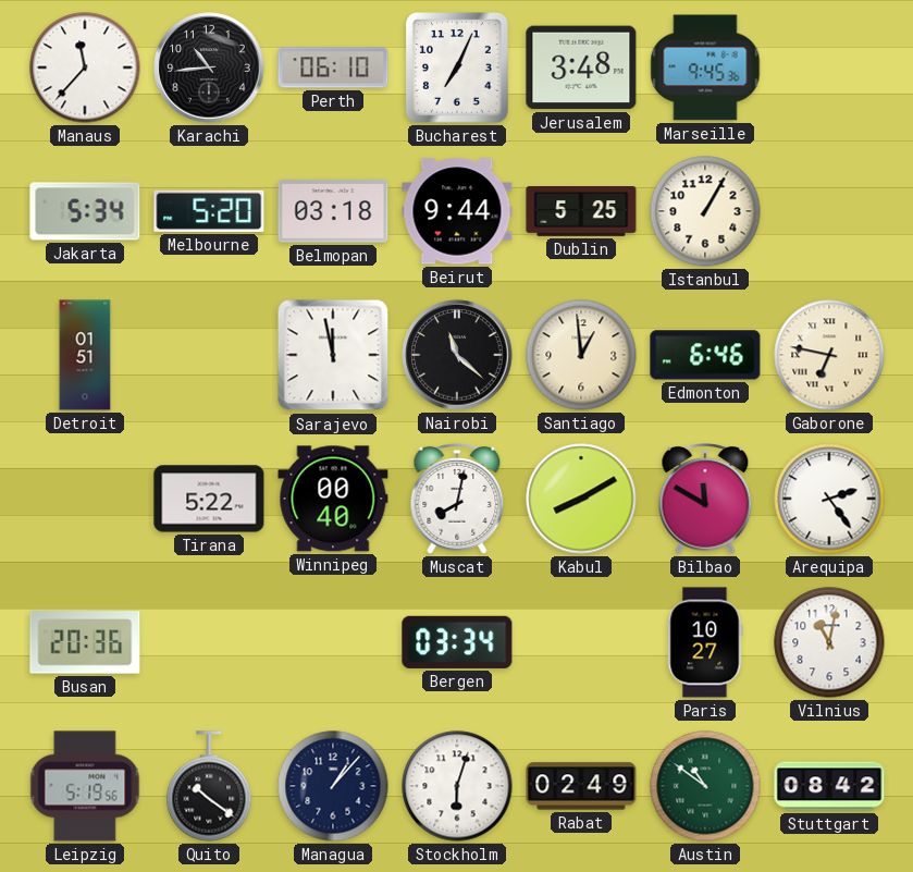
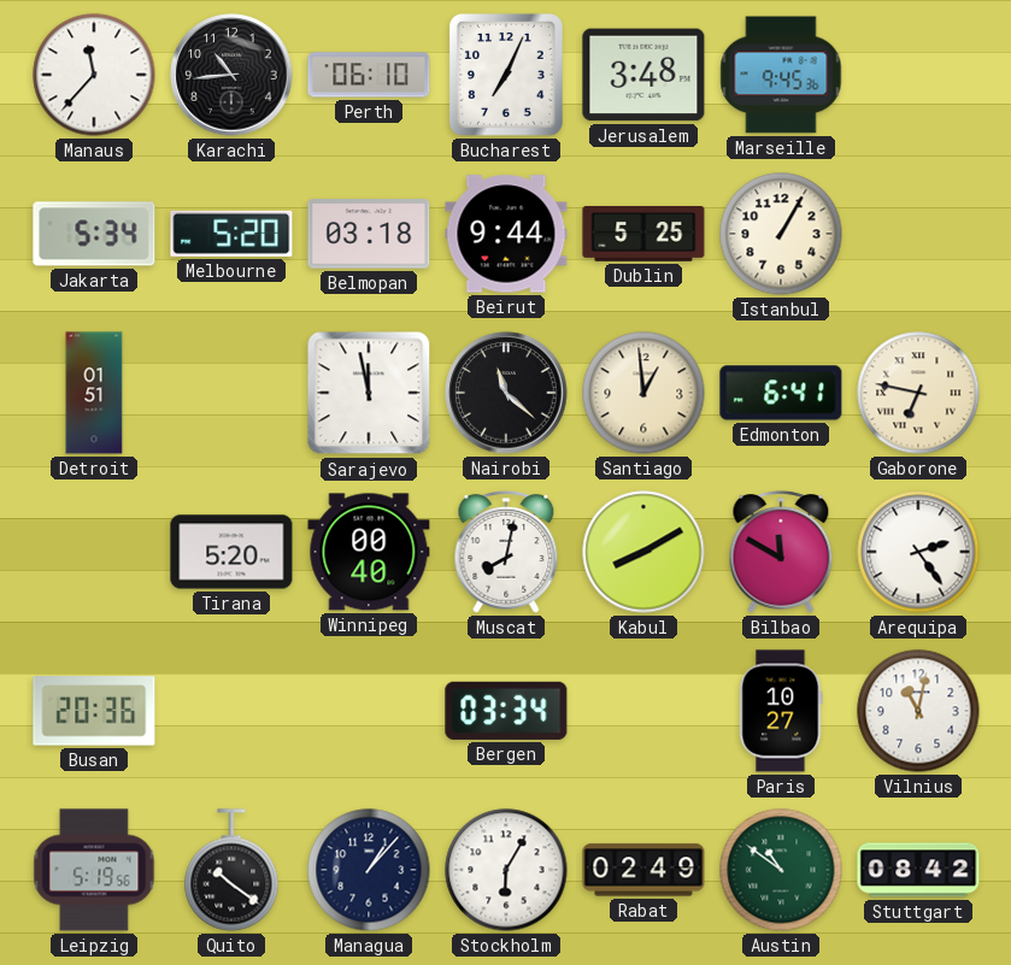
Edmonton: 6:46 -> 6:41 (781, 393)
Tirana: 5:22 -> 5:20 (231, 552)
Stockholm: 6:03 -> 6:05 (506, 870)
